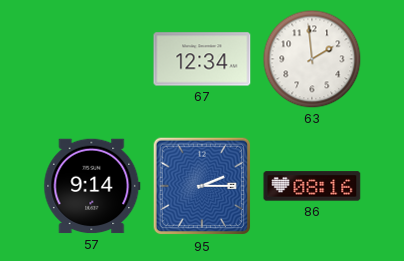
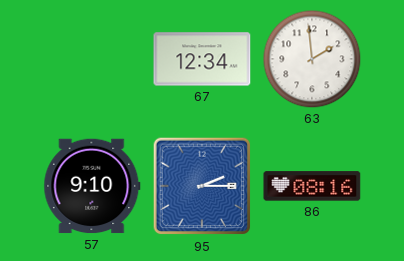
57: 9:14 -> 9:10 (92, 186)
